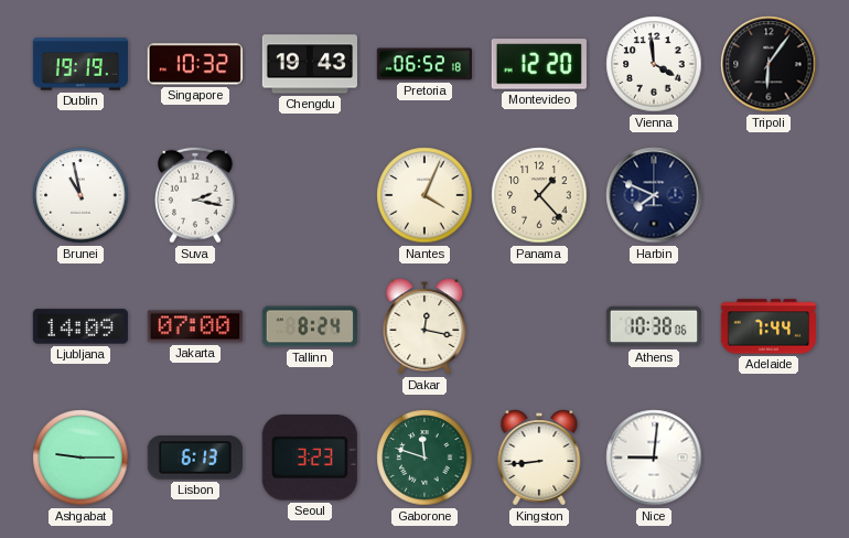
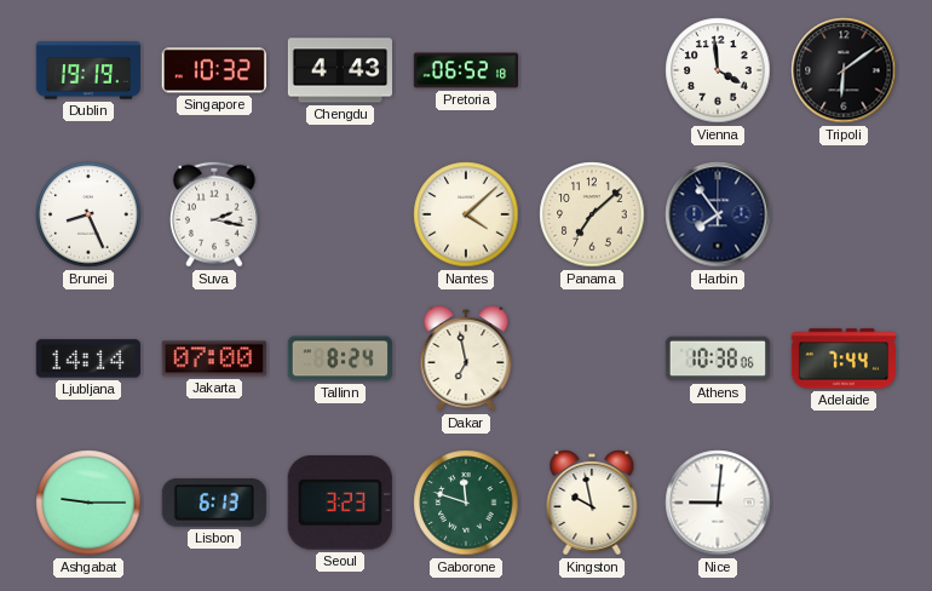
Chengdu: 19:43 -> 4:43 (339, 70)
Montevideo: 12:20 -> none (539, 64)
Tripoli: 6:06 -> 6:09 (844, 70)
Brunei: 10:58 -> 8:26 (88, 214)
Nantes: 4:04 -> 4:08 (466, 214)
Panama: 1:23 -> 7:08 (592, 214)
Harbin: 7:49 -> 7:54 (718, 214)
Ljubljana: 14:09 -> 14:14 (88, 358)
Dakar: 12:17 -> 6:58 (466, 358)
Kingston: 8:44 -> 9:58 (592, 503)
